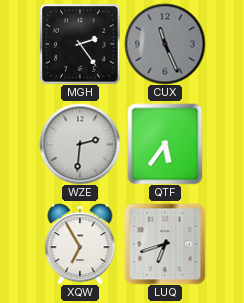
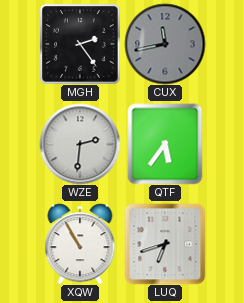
CUX: 11:26 -> 11:43 (165, 44)
XQW: 6:55 -> 10:55 (80, 244)
